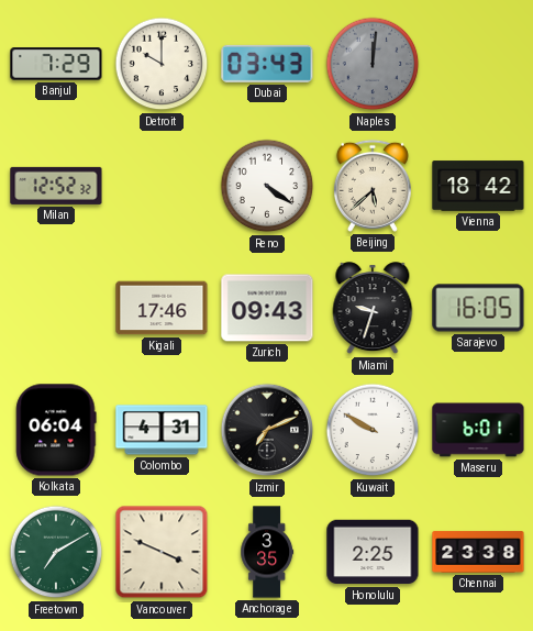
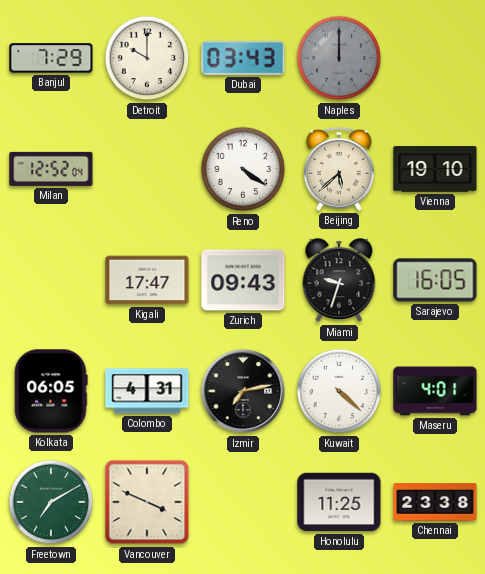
Naples: 12:01 -> 12:00 (339, 58)
Milan: 12:52:32 -> 12:52:04 (51, 169)
Vienna: 18:42 -> 19:10 (435, 169)
Kigali: 17:46 -> 17:47 (147, 280)
Kolkata: 06:04 -> 06:05 (51, 391)
Izmir: 7:11 -> 7:13 (243, 391)
Kuwait: 9:50 -> 4:22 (339, 391)
Maseru: 6:01 -> 4:01 (435, 391)
Anchorage: 3:35 -> none (267, 552)
Honolulu: 2:25 -> 11:25 (339, 502)
